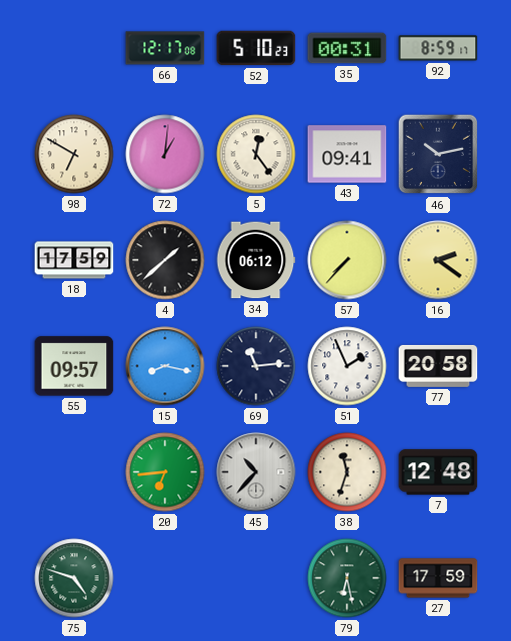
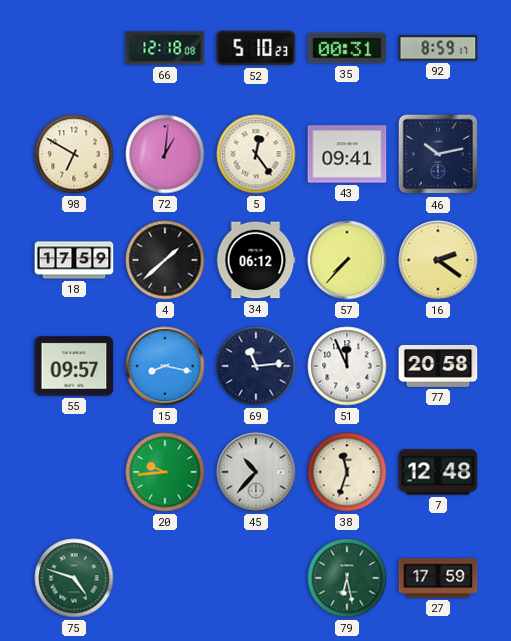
66: 12:17 -> 12:18 (165, 48)
51: 1:56 -> 11:56 (347, 366)
20: 6:44 -> 9:44 (165, 472)
